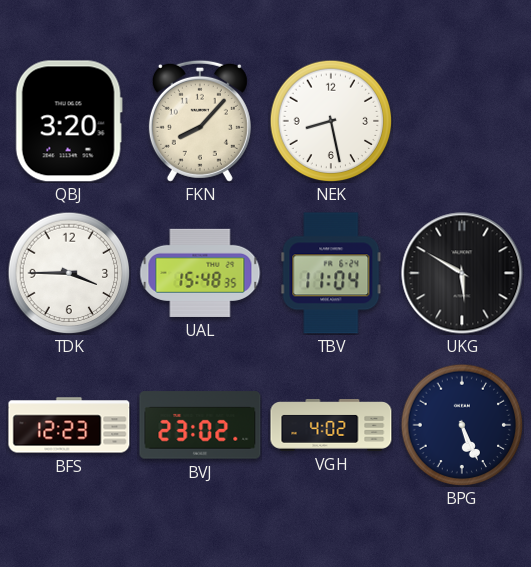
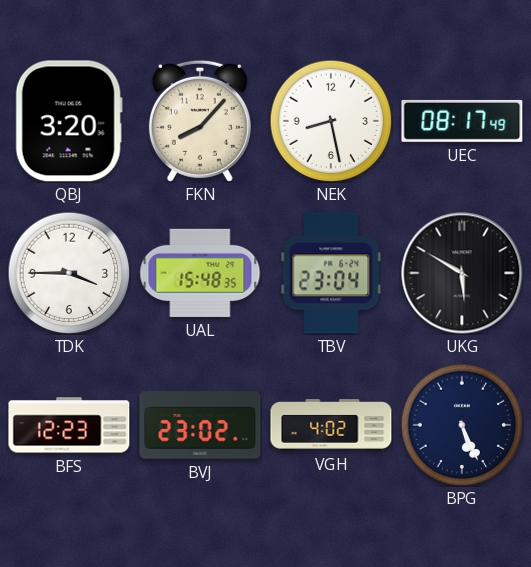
UEC: none -> 08:17 (462, 121)
TBV: 11:04 -> 23:04 (331, 273)
